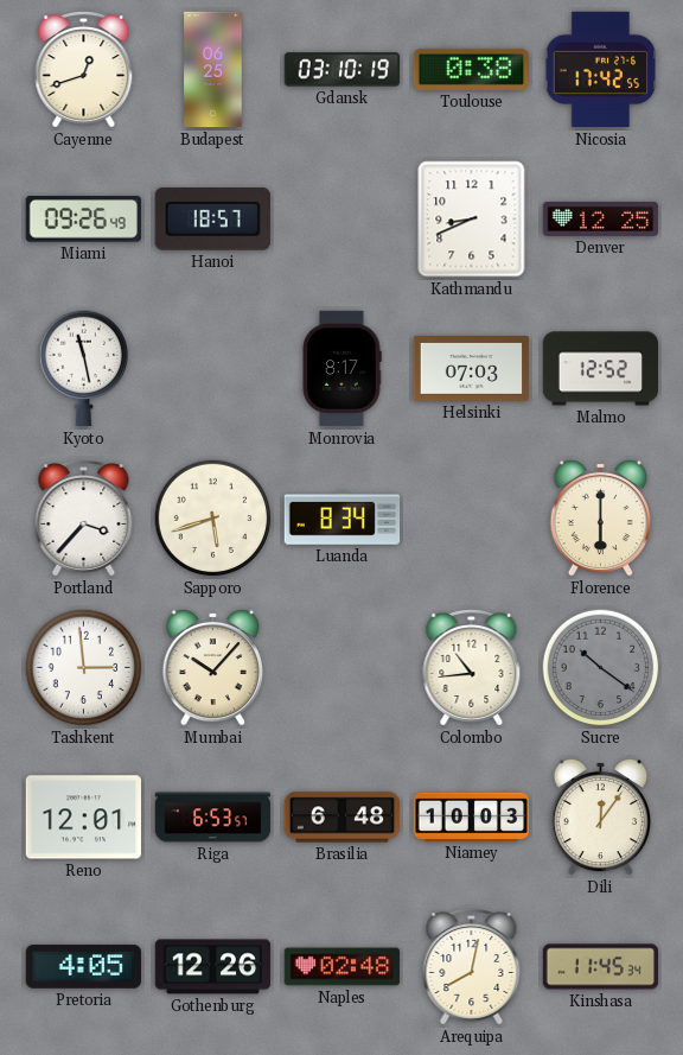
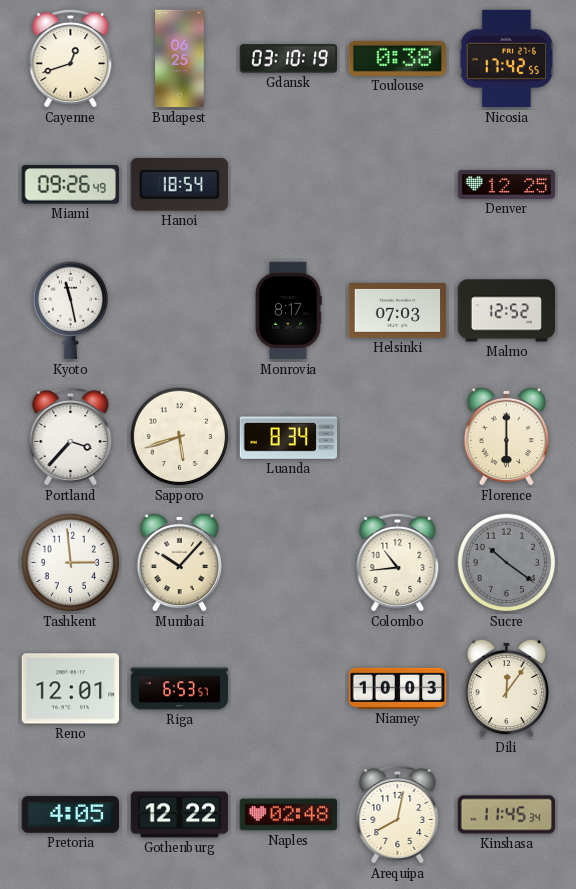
Hanoi: 18:57 -> 18:54 (179, 184)
Kathmandu: 8:41 -> none (472, 220)
Brasilia: 6:48 -> none (343, 818)
Gothenburg: 12:26 -> 12:22 (180, 815)
